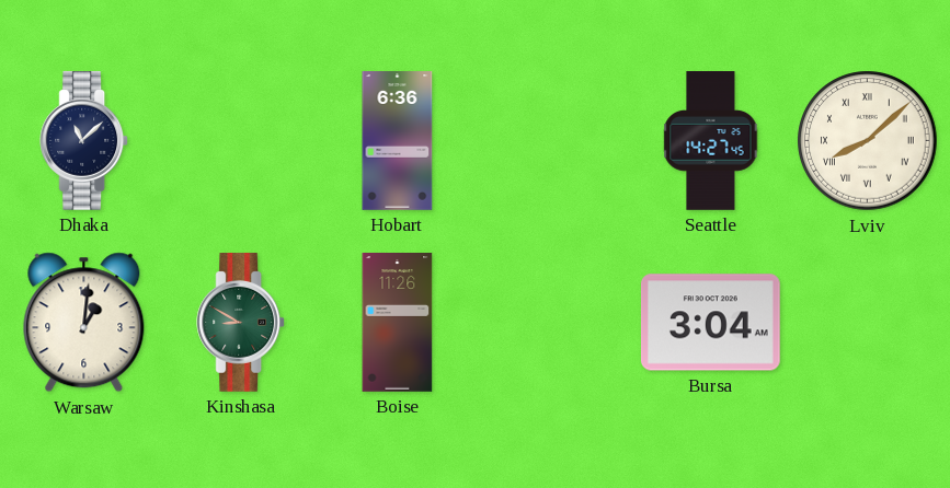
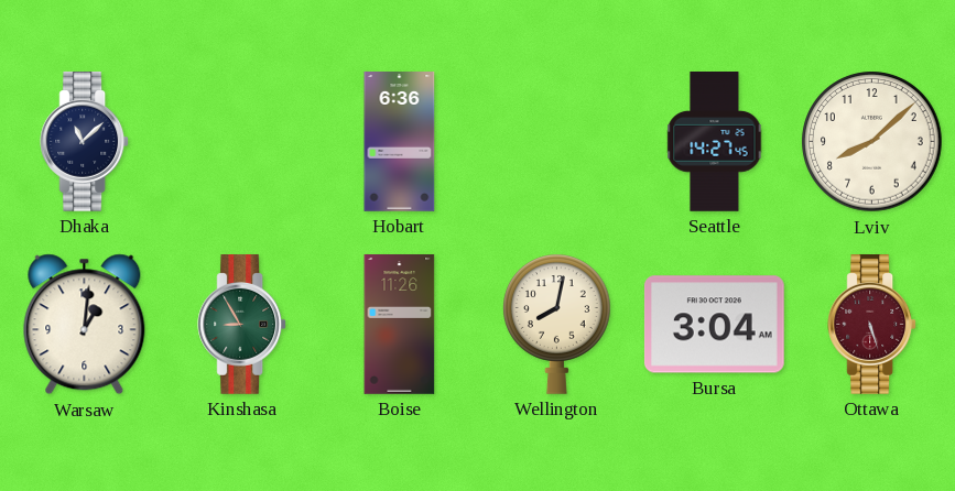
Lviv numerals: Roman -> Arabic (872, 142)
Kinshasa: 8:50 -> 8:55 (242, 325)
Wellington: none -> 8:02 (557, 324)
Ottawa: none -> 5:27 (872, 325)
